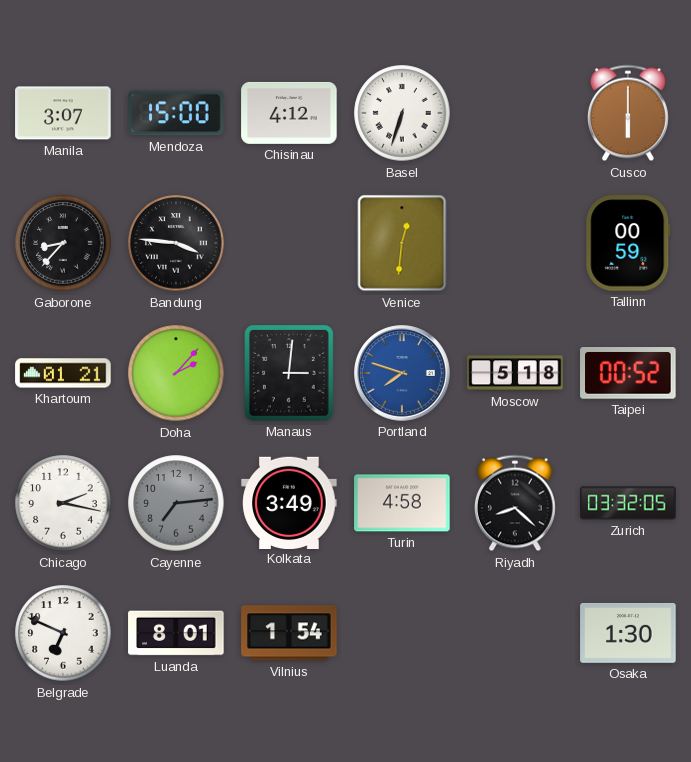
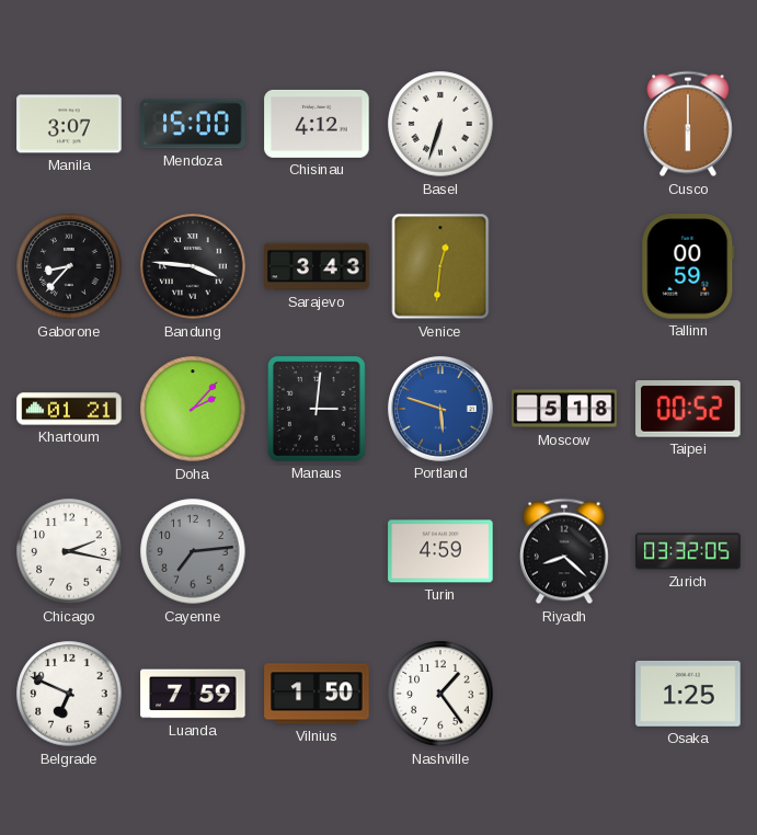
Sarajevo: none -> 3:43 (317, 266)
Portland: 7:48 -> 5:48 (440, 409)
Kolkata: 3:49 -> none (289, 502)
Turin: 4:58 -> 4:59 (440, 551)
Luanda: 8:01 -> 7:59 (193, 694)
Vilnius: 1:54 -> 1:50 (317, 694)
Nashville: none -> 1:24 (440, 694)
Osaka: 1:30 -> 1:25 (688, 694)
